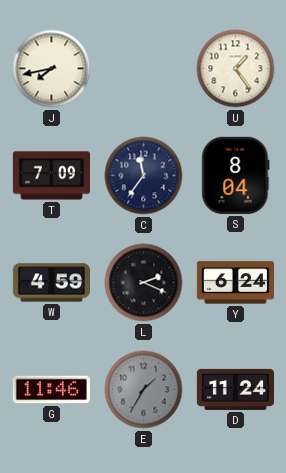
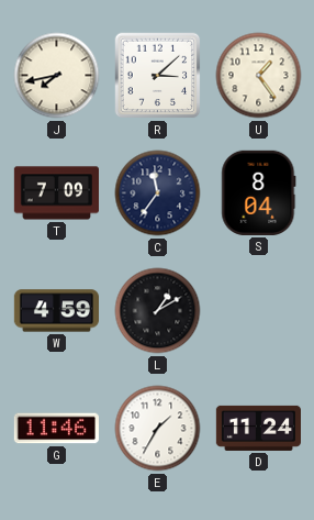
R: none -> 3:08 (158, 76)
L: 2:19 -> 1:10 (158, 311)
Y: 6:24 -> none (235, 283)
E dial: grey -> white (158, 429)
